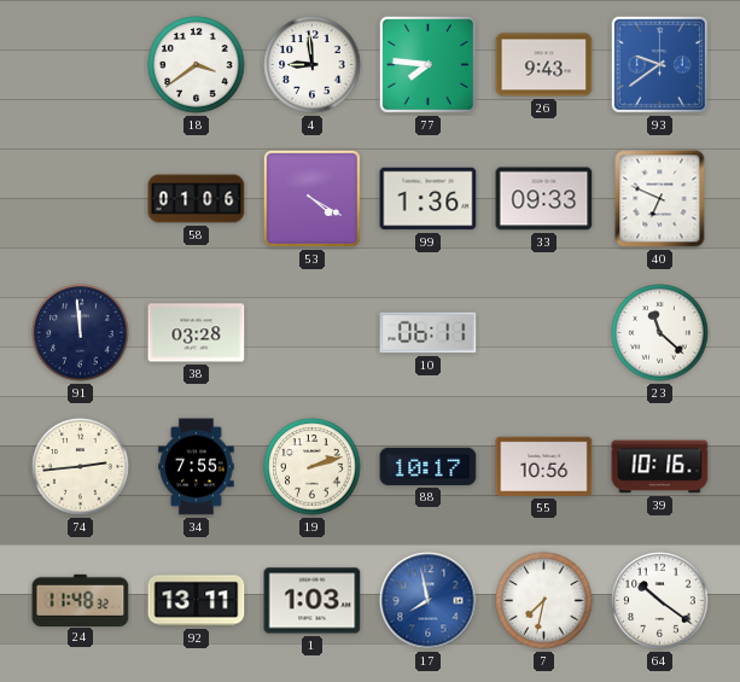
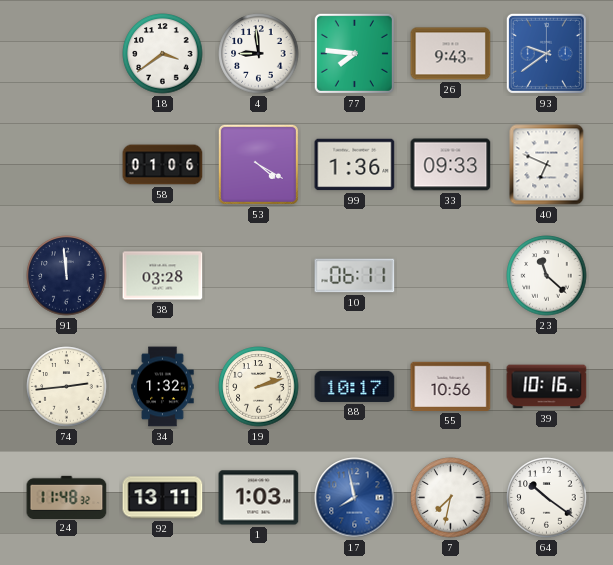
34: 7:55 -> 1:32 (163, 387)
